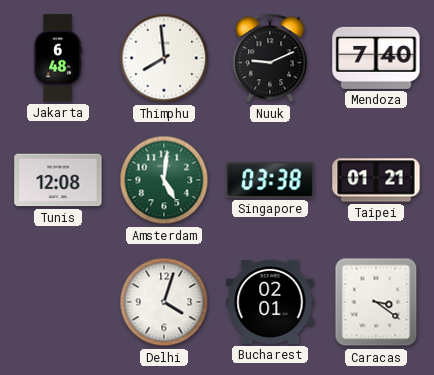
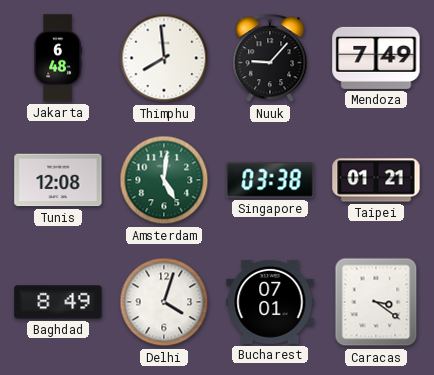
Nuuk: 9:11 -> 9:07 (270, 59)
Mendoza: 7:40 -> 7:49 (376, 58)
Baghdad: none -> 8:49 (58, 302)
Bucharest: 02:01 -> 07:01 (270, 302)
